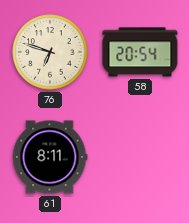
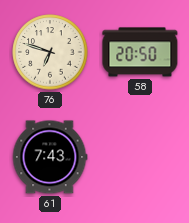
58: 20:54 -> 20:50 (140, 52)
61: 8:11 -> 7:43 (50, 157)
